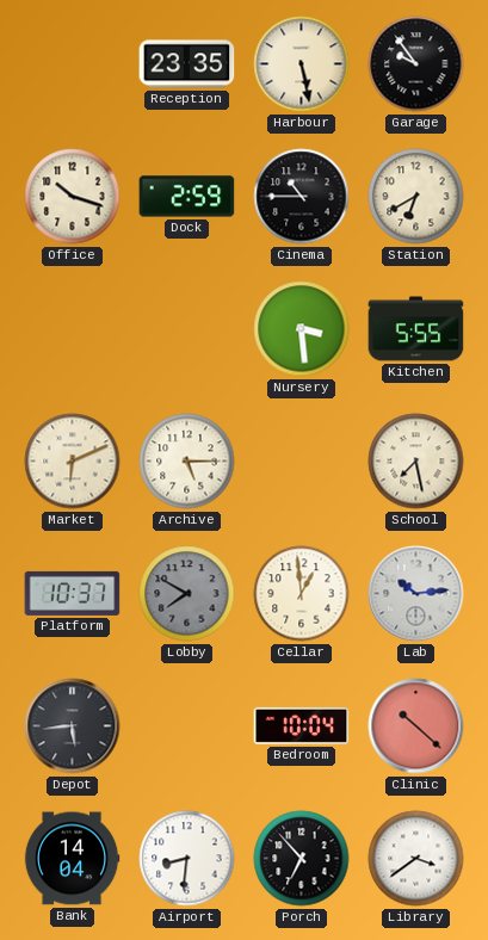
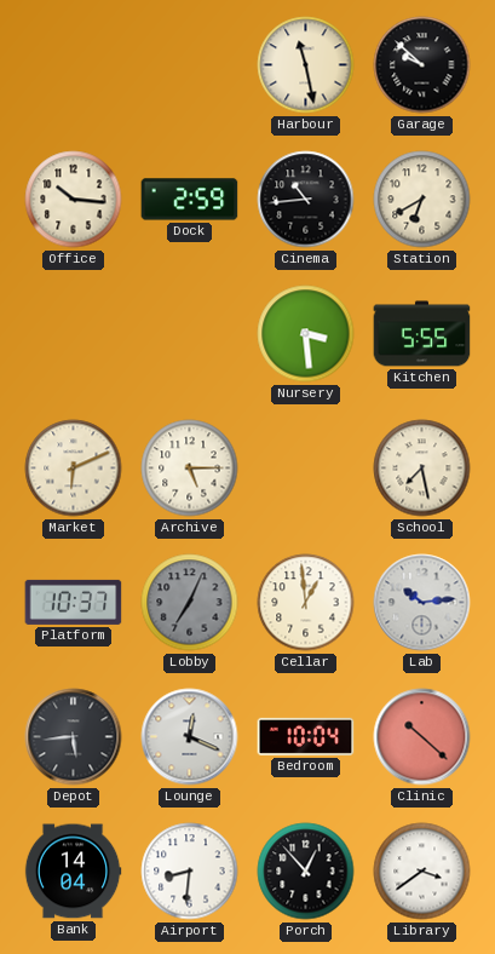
Reception: 23:35 -> none (187, 64)
Harbour: 5:28 -> 11:28 (306, 65)
Garage: 9:54 -> 9:52 (422, 65)
Office: 10:18 -> 10:16 (74, 200)
Cinema: 10:45 -> 10:44 (306, 200)
Lobby: 7:50 -> 7:04 (190, 603)
Lounge: none -> 12:19 (190, 737)
Porch: 6:53 -> 12:53 (306, 872)
